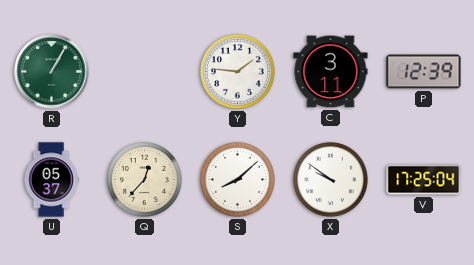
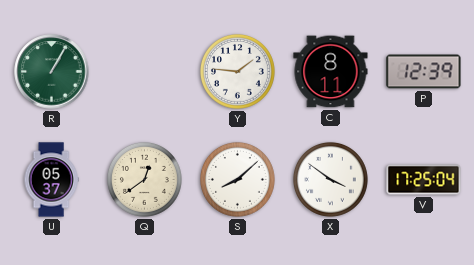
C: 3:11 -> 8:11 (331, 72)
Q: 12:37 -> 12:39 (144, 179)
X: 9:51 -> 3:51 (330, 179)
